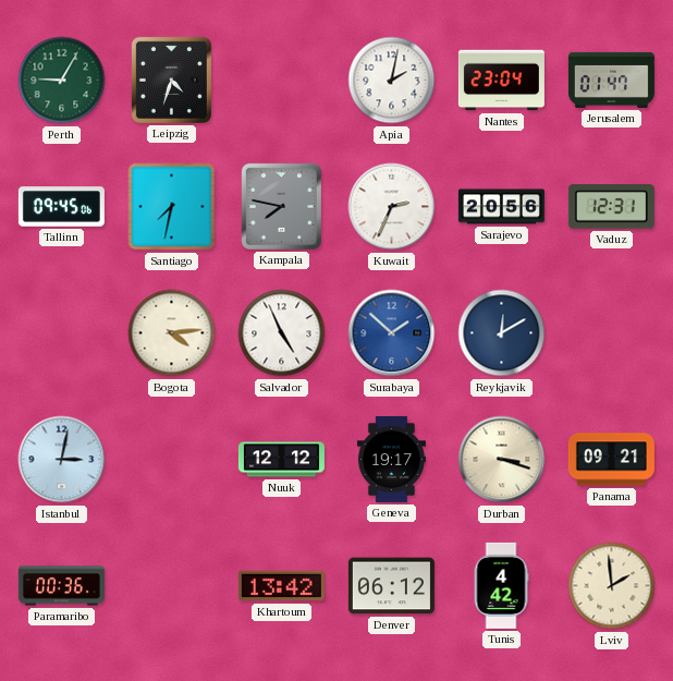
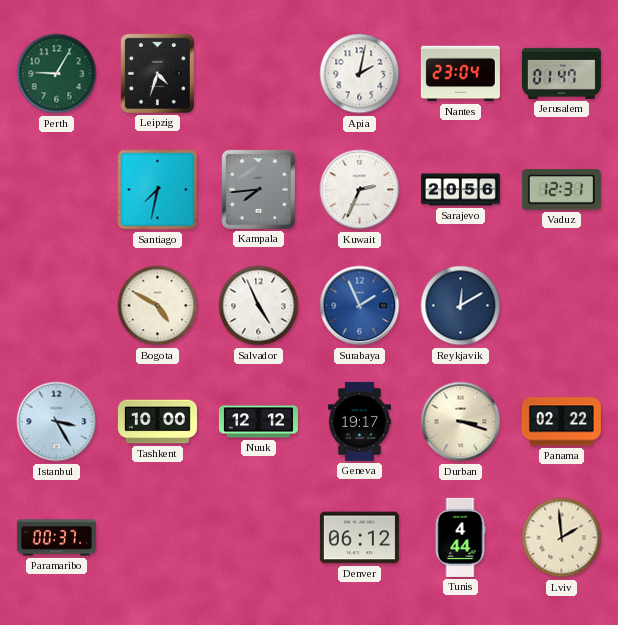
Tallinn: 09:45 -> none (61, 207)
Kampala: 7:47 -> 7:44 (258, 189)
Bogota: 4:14 -> 4:50 (158, 306)
Surabaya: 1:52 -> 1:56 (360, 306)
Istanbul: 3:02 -> 3:25 (57, 422)
Tashkent: none -> 10:00 (157, 422)
Panama: 09:21 -> 02:22 (561, 422)
Paramaribo: 00:36 -> 00:37 (56, 538)
Khartoum: 13:42 -> none (281, 586)
Tunis: 4:42 -> 4:44 (460, 537)
